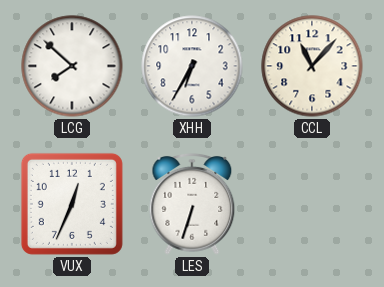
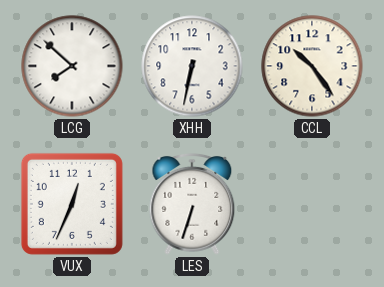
XHH: 6:35 -> 6:32 (192, 66)
CCL: 11:07 -> 10:24 (312, 66)
